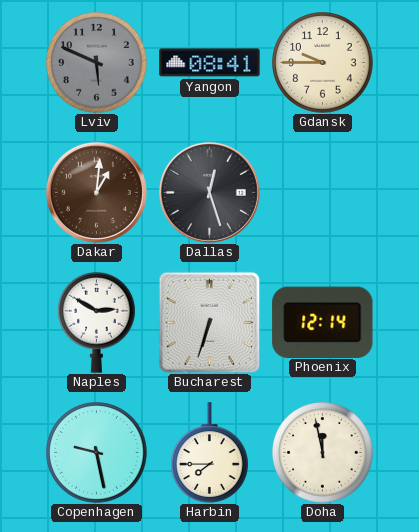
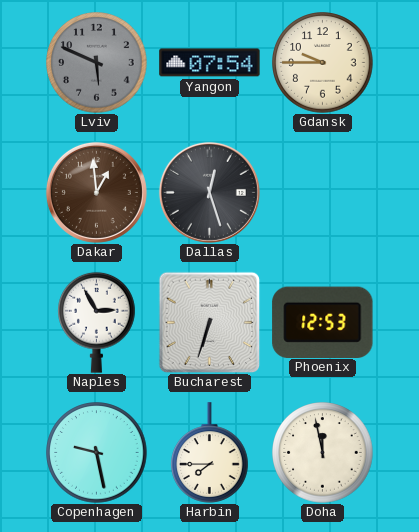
Yangon: 08:41 -> 07:54 (210, 63)
Dakar: 1:01 -> 12:59 (96, 192)
Naples: 2:50 -> 2:55 (97, 322)
Phoenix: 12:14 -> 12:53 (323, 322)
